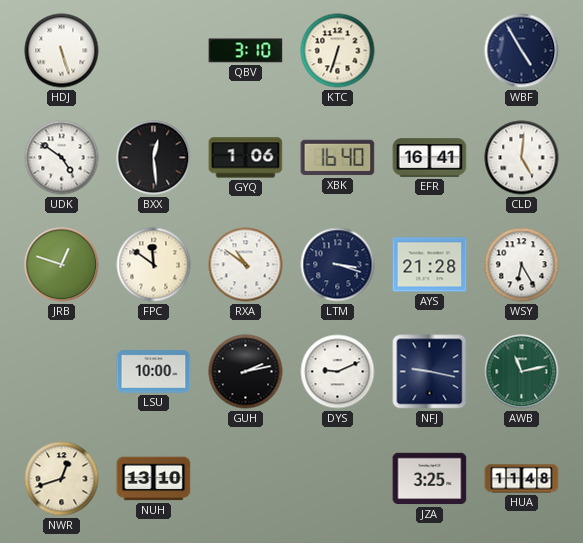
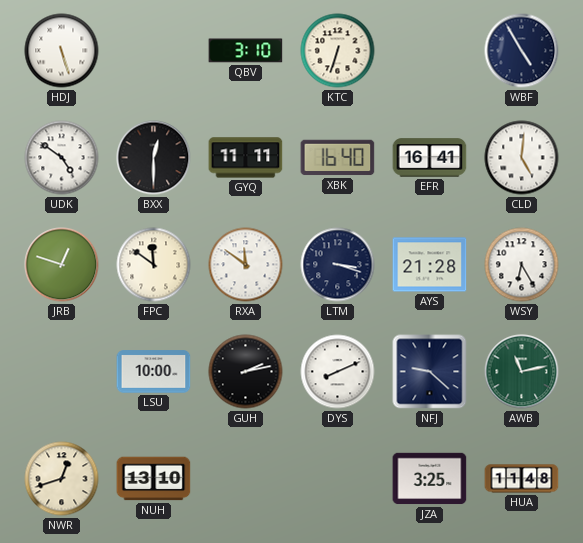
BXX: 12:29 -> 12:30 (154, 158)
GYQ: 1:06 -> 11:11 (246, 158)
RXA: 10:51 -> 11:51 (246, 265)
DYS: 9:11 -> 8:11 (338, 372)
NFJ: 9:17 -> 9:22 (430, 372)
